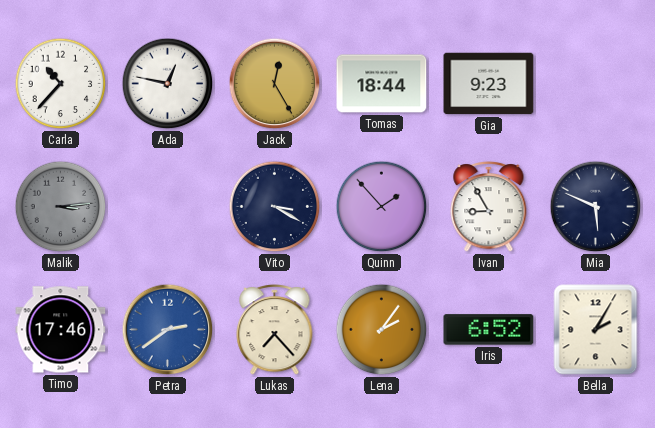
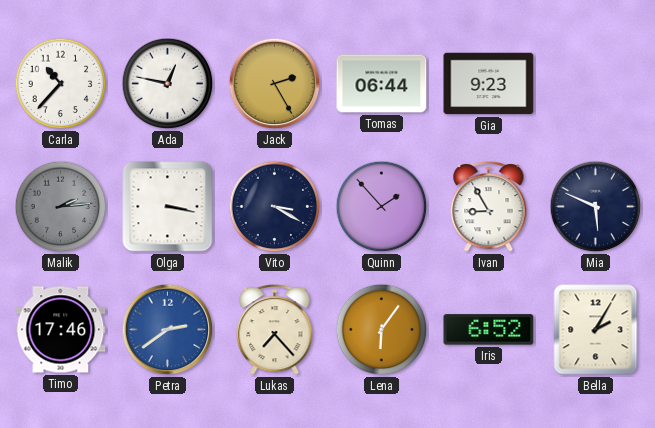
Jack: 12:25 -> 2:25 (275, 84)
Tomas: 18:44 -> 06:44 (382, 84)
Malik: 3:14 -> 2:14 (61, 207)
Olga: none -> 3:17 (168, 207)
Lena: 2:06 -> 6:06 (382, 330)
